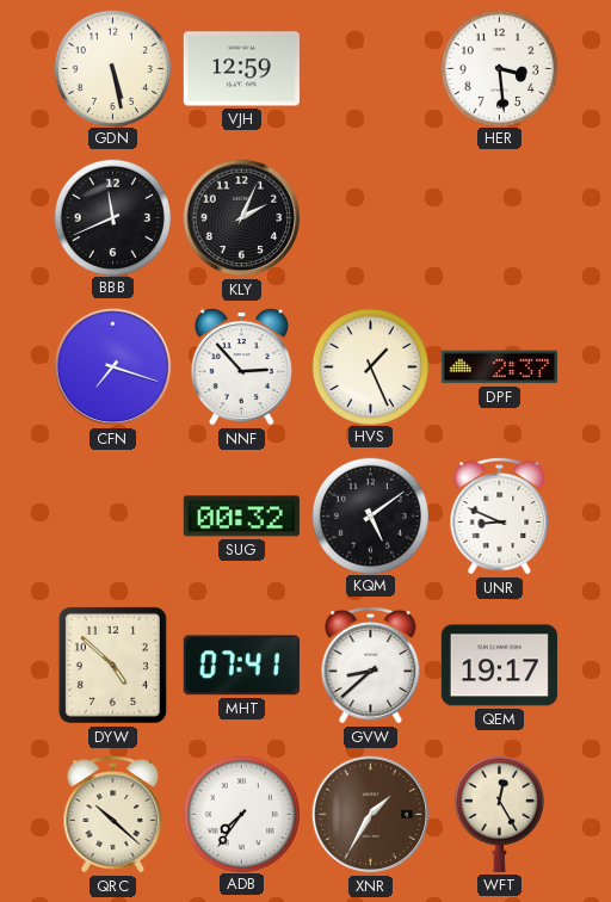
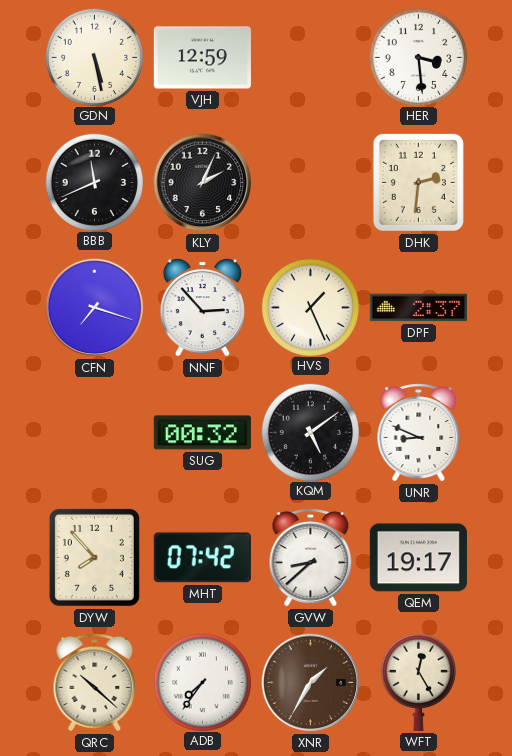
DHK: none -> 2:31 (418, 182)
DYW: 4:52 -> 7:53 (94, 557)
MHT: 07:41 -> 07:42 (202, 558)
